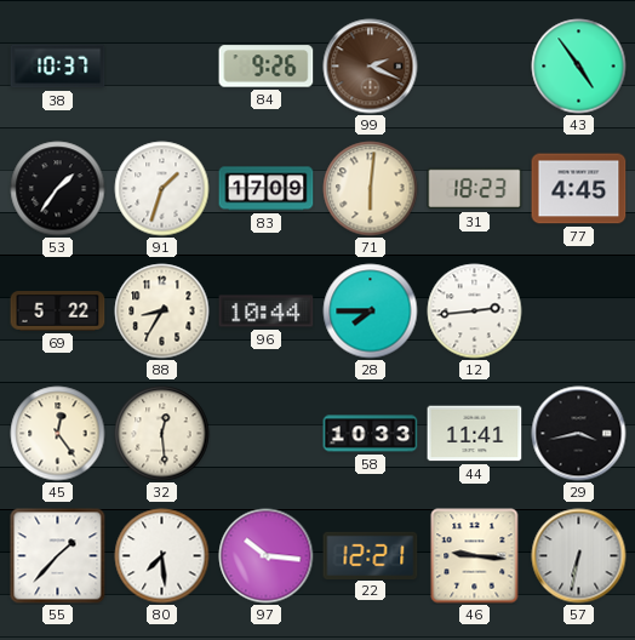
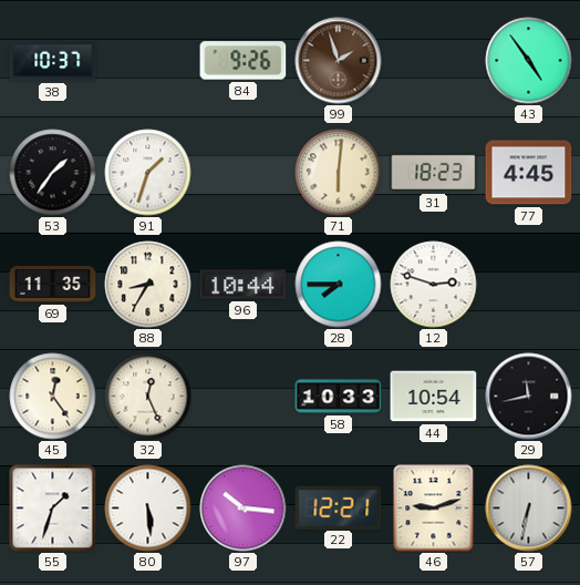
99: 2:19 -> 1:57 (339, 61)
83: 17:09 -> none (267, 189)
69: 5:22 -> 11:35 (53, 285)
12: 2:44 -> 2:48 (434, 285)
32: 12:29 -> 12:26 (148, 397)
44: 11:41 -> 10:54 (434, 397)
29: 3:43 -> 11:43 (529, 397)
55: 1:37 -> 1:33 (53, 509)
80: 7:29 -> 5:29 (148, 509)
46: 9:16 -> 9:12 (434, 509)
